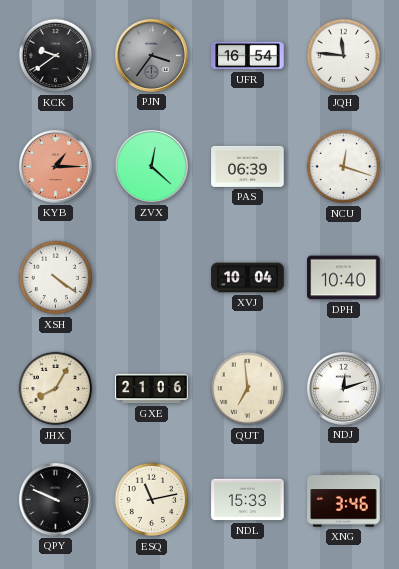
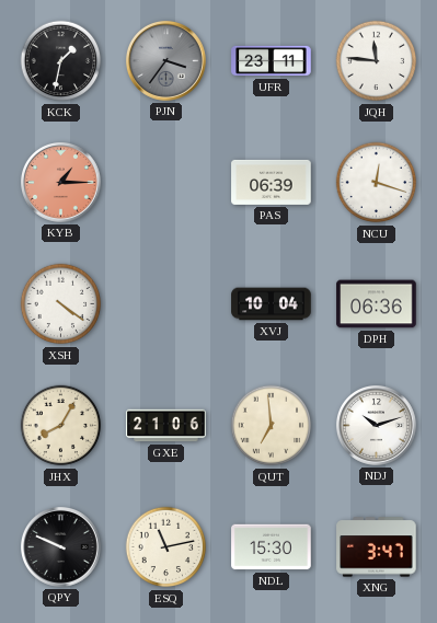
KCK: 9:39 -> 1:32 (61, 61)
UFR: 16:54 -> 23:11 (272, 61)
ZVX: 12:22 -> none (151, 166)
DPH: 10:40 -> 06:36 (377, 304)
NDJ: 12:12 -> 10:12 (376, 425)
NDL: 15:33 -> 15:30 (272, 547)
XNG: 3:46 -> 3:47 (377, 547)
